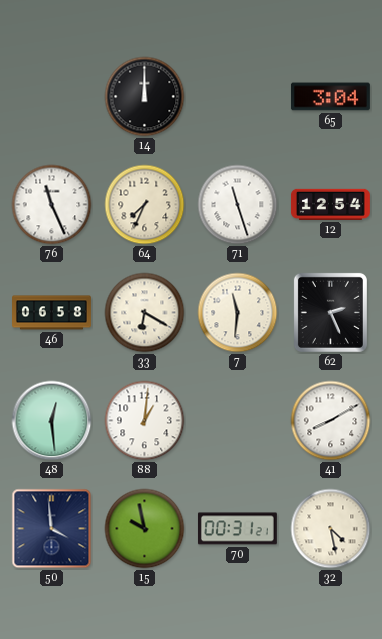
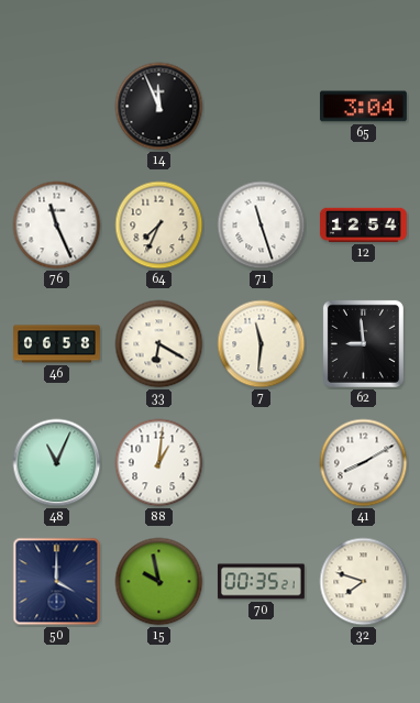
14: 12:00 -> 11:56 (159, 107)
62: 2:26 -> 8:59 (363, 343)
48: 12:29 -> 11:04 (57, 463)
50: 3:59 -> 4:00 (57, 582)
70: 00:31 -> 00:35 (261, 582)
32: 4:28 -> 7:48 (364, 582)
